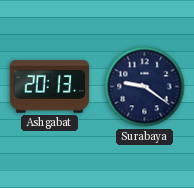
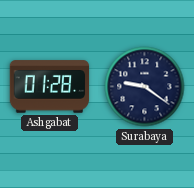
Ashgabat: 20:13 -> 01:28 (50, 87)
